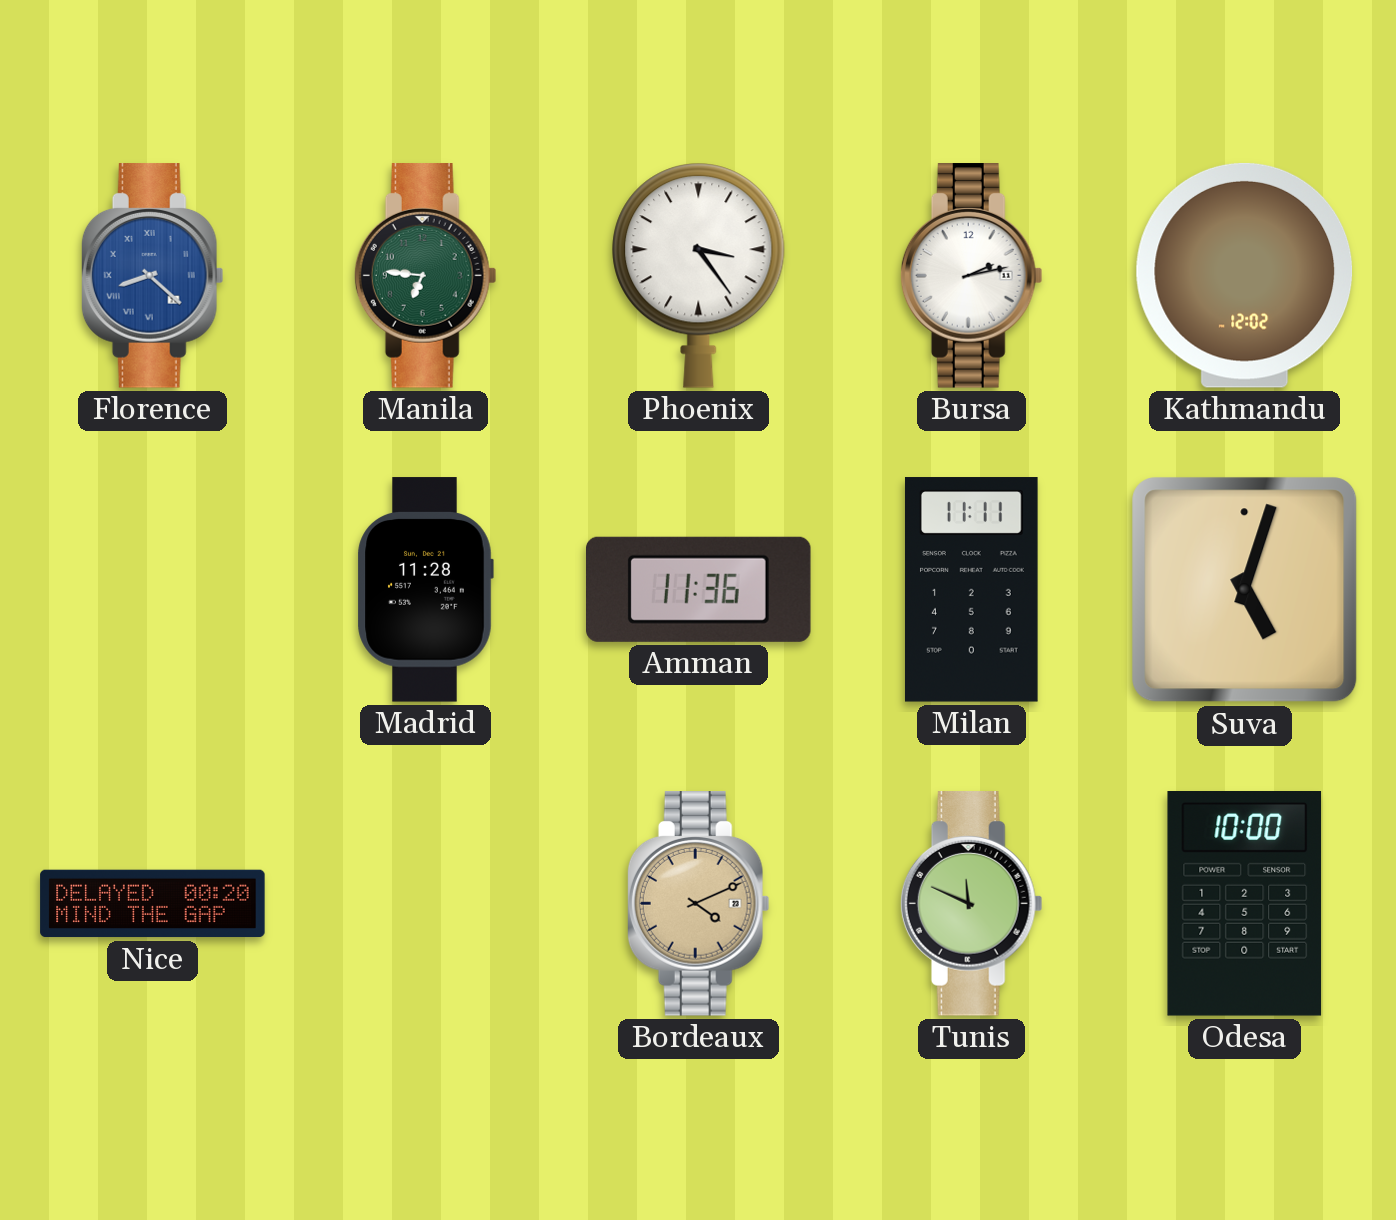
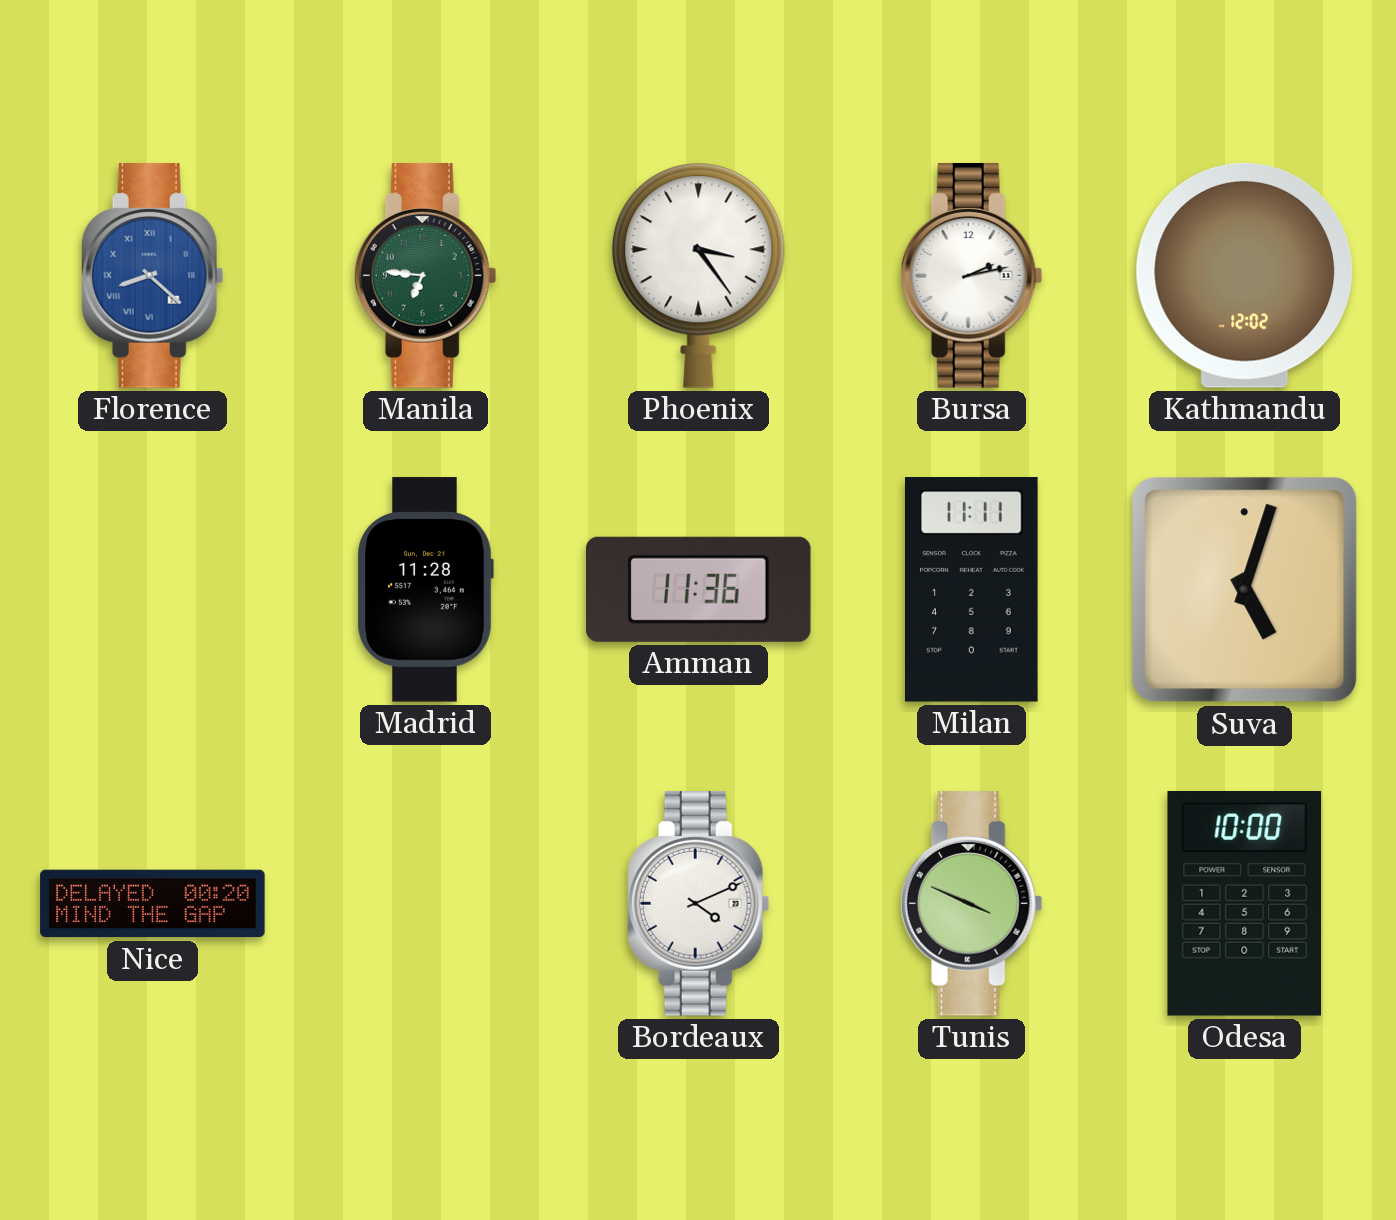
Bordeaux dial: champagne -> white (698, 904)
Tunis: 11:49 -> 3:49 (971, 904)
